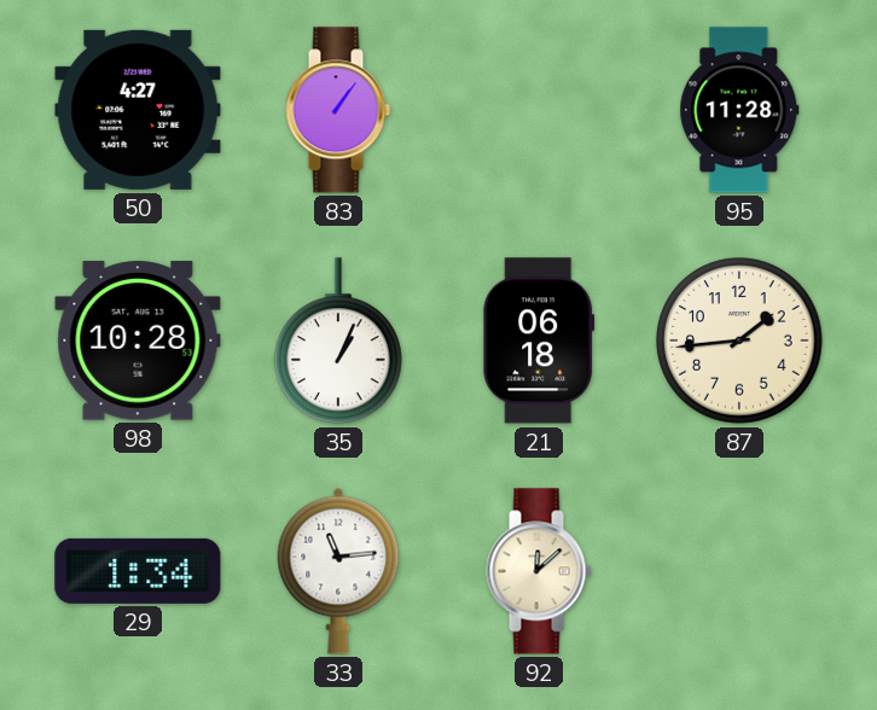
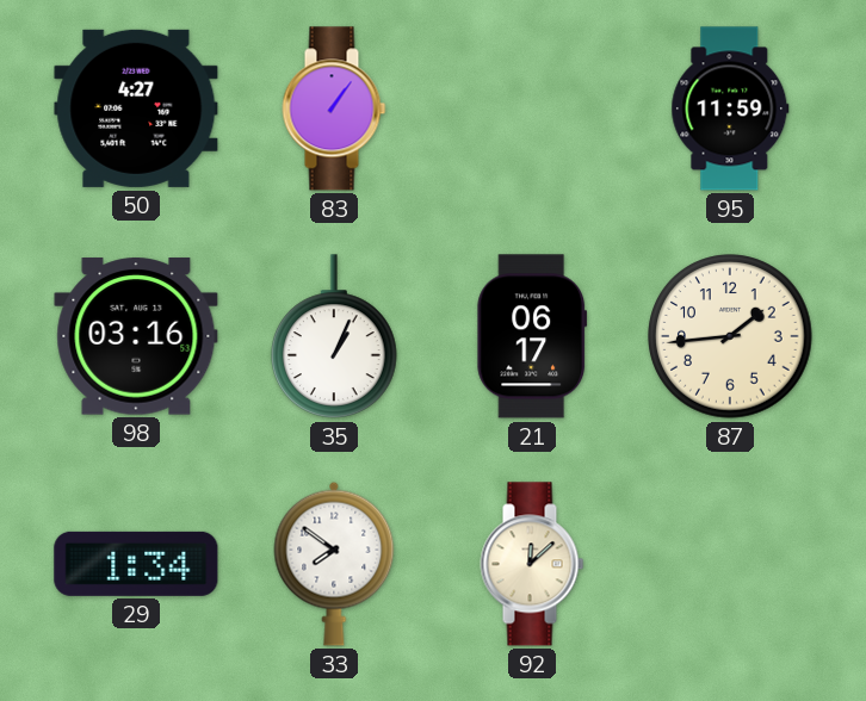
95: 11:28 -> 11:59 (730, 108)
98: 10:28 -> 03:16 (136, 336)
21: 06:18 -> 06:17 (532, 336)
33: 11:14 -> 7:51 (334, 564)
